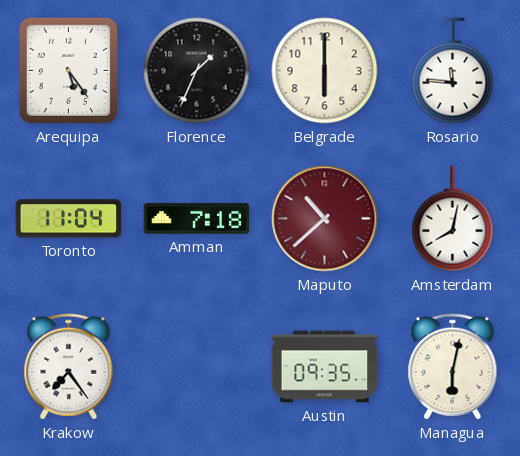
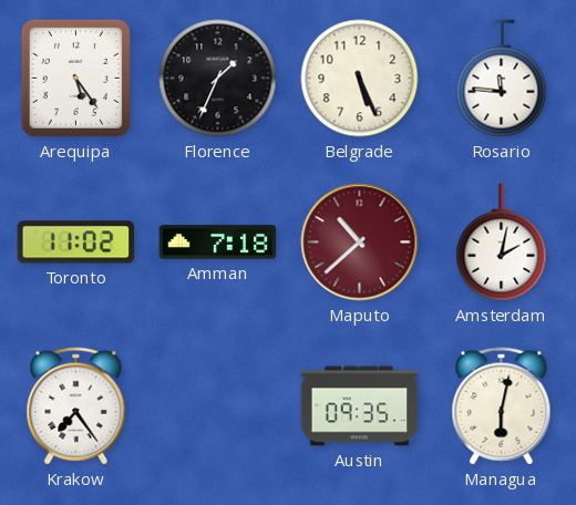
Belgrade: 6:00 -> 5:26 (360, 79)
Toronto: 11:04 -> 11:02 (76, 243)
Amsterdam: 8:02 -> 2:02 (502, 243)
